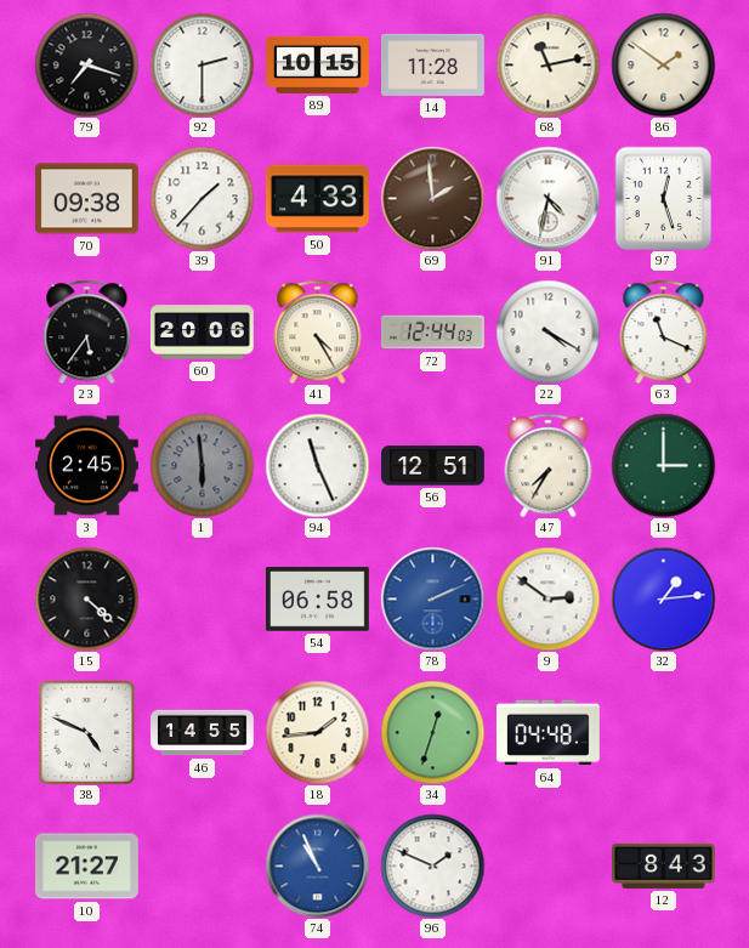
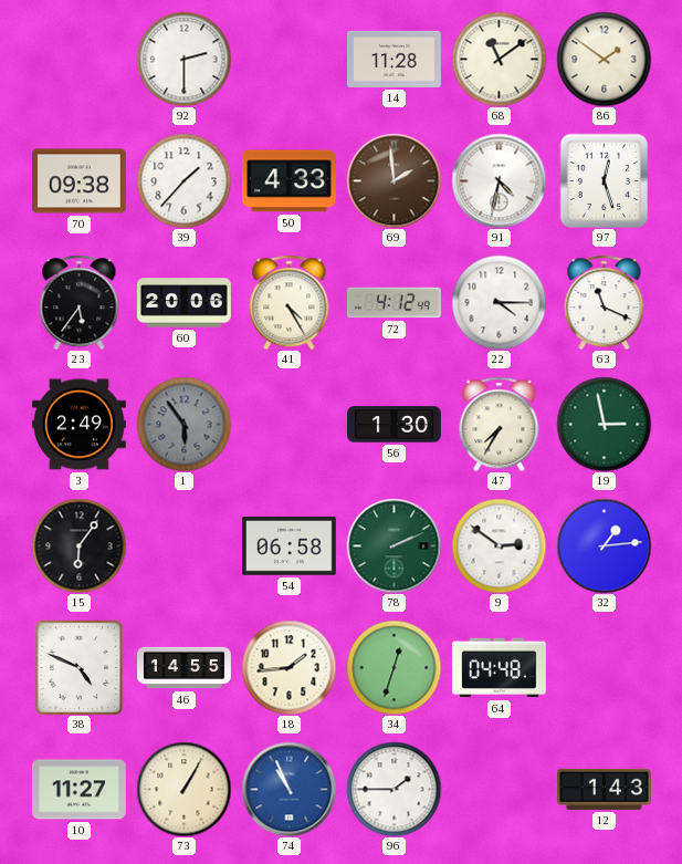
79: 7:18 -> none (86, 64)
89: 10:15 -> none (318, 64)
68: 11:13 -> 11:09 (499, 59)
72: 12:44 -> 4:12 (395, 303)
22: 4:20 -> 4:15 (499, 302)
3: 2:45 -> 2:49 (78, 425)
1: 5:59 -> 5:54 (183, 424)
94: 11:26 -> none (317, 465)
56: 12:51 -> 1:30 (395, 425)
19: 3:00 -> 2:58 (604, 424)
15: 4:22 -> 6:06 (78, 545)
78 dial: blue -> green (394, 545)
10: 21:27 -> 11:27 (78, 790)
73: none -> 1:05 (183, 789)
96: 1:49 -> 1:45 (394, 789)
12: 8:43 -> 1:43 (605, 789)
